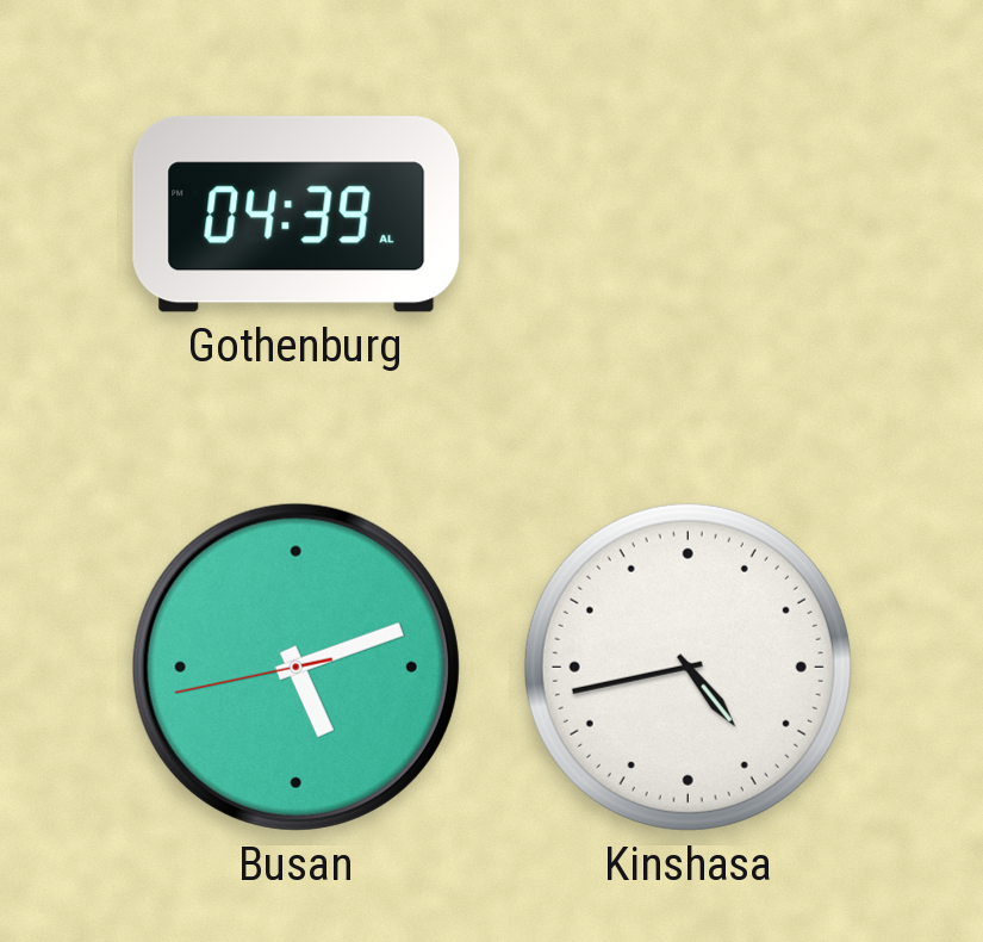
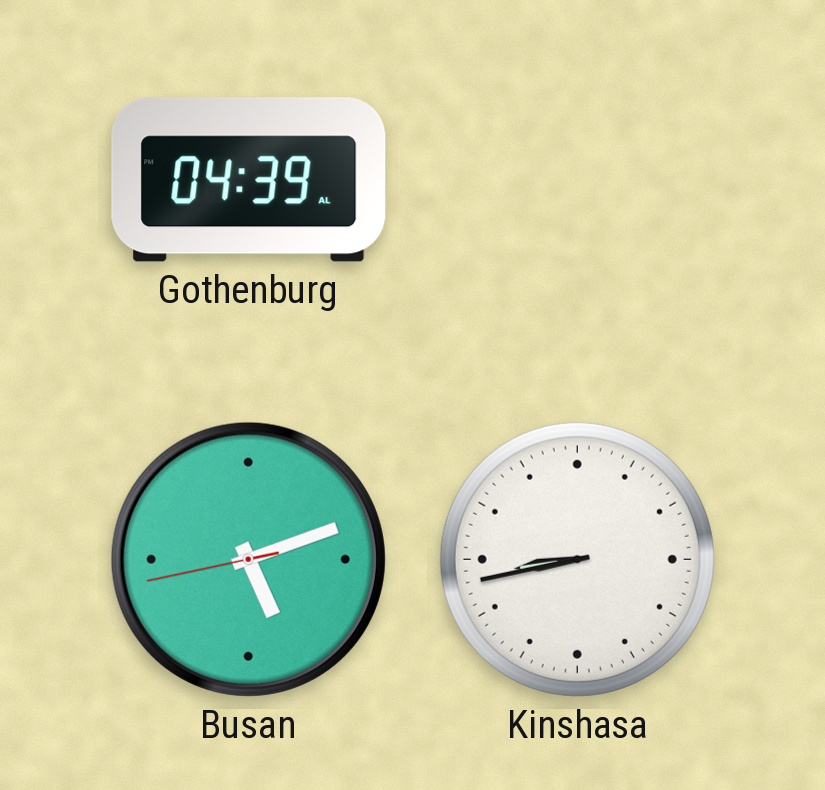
Kinshasa: 4:43 -> 8:43 (577, 559)
